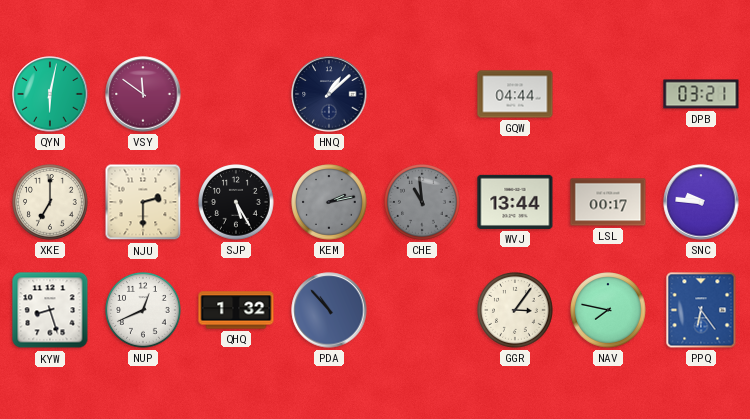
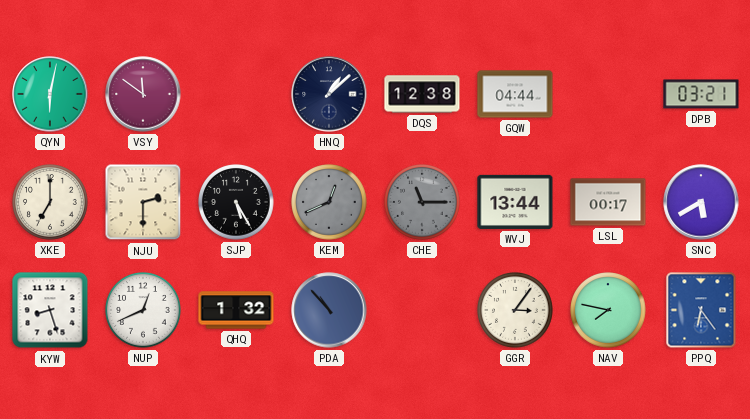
DQS: none -> 12:38 (422, 94)
KEM: 2:13 -> 12:41 (330, 203)
CHE: 10:59 -> 11:15 (423, 203)
SNC: 9:46 -> 5:40 (701, 202)
